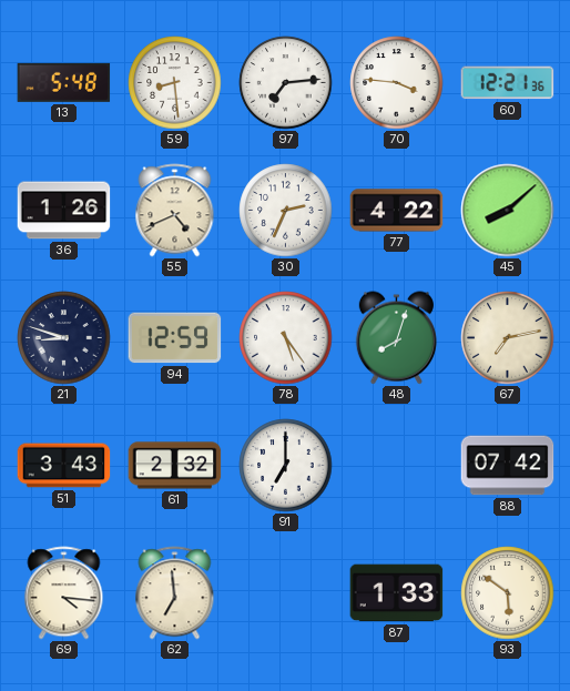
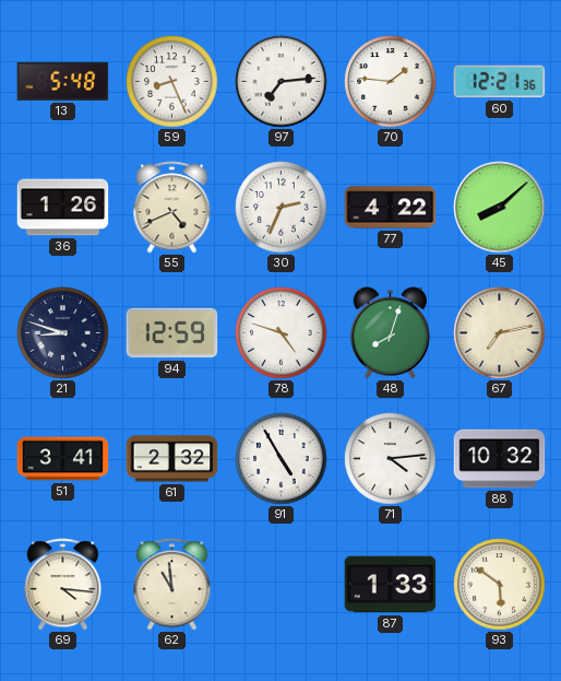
59: 8:29 -> 8:26 (172, 82)
70: 3:46 -> 1:46 (391, 82)
78: 5:24 -> 4:48 (282, 333)
51: 3:43 -> 3:41 (63, 459)
91: 7:00 -> 4:55 (282, 459)
71: none -> 4:14 (391, 459)
88: 07:42 -> 10:32 (500, 459)
62: 6:59 -> 10:59 (172, 585)
